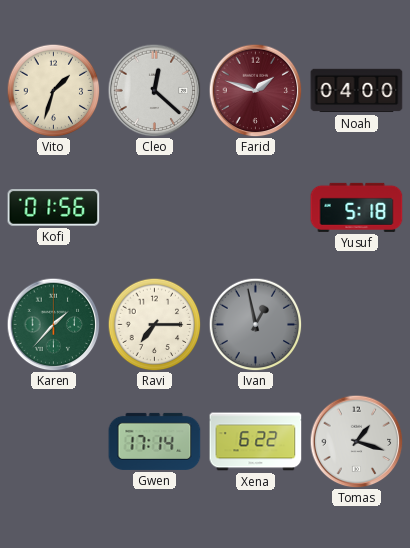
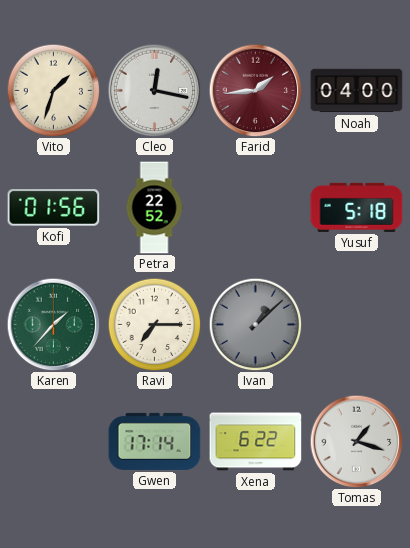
Cleo: 12:22 -> 12:17 (154, 90)
Farid: 1:48 -> 1:44 (255, 90)
Petra: none -> 22:52 (154, 208)
Ivan: 12:58 -> 1:08 (255, 324)
